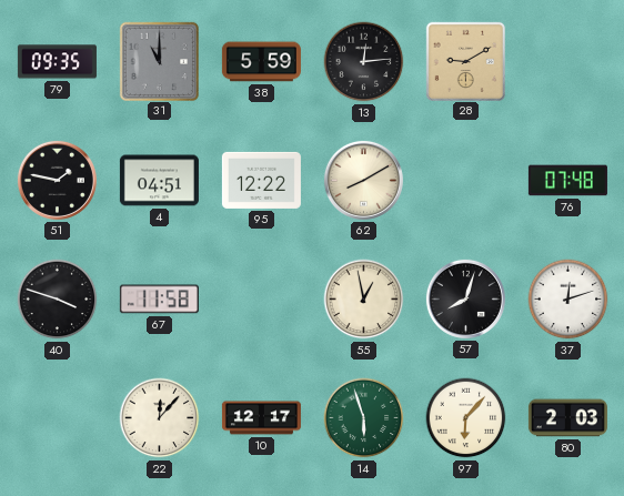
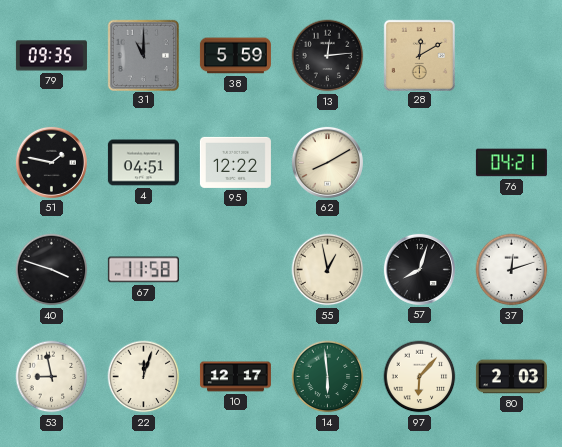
28: 9:10 -> 12:10 (419, 55)
76: 07:48 -> 04:21 (511, 163)
53: none -> 8:58 (52, 377)
22: 12:07 -> 12:03 (144, 377)
14: 5:57 -> 5:59 (328, 377)
